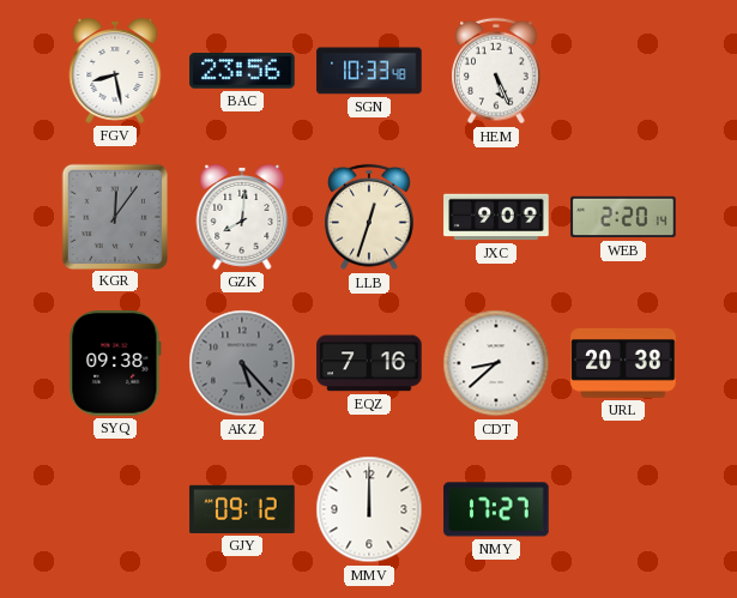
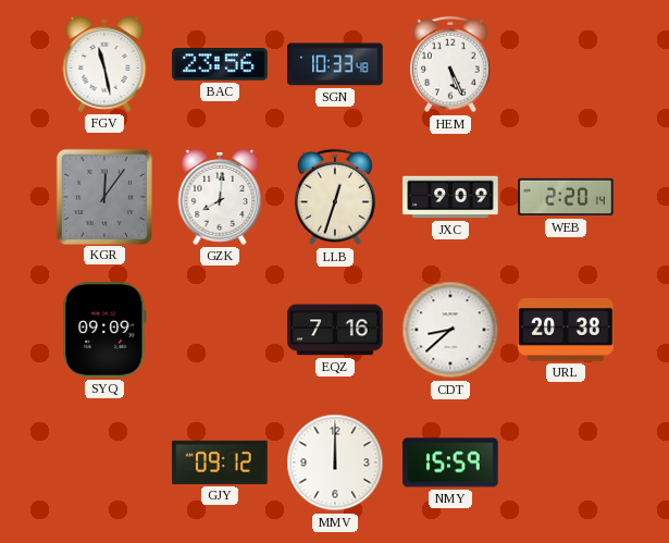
FGV: 8:28 -> 11:28 (104, 65)
SYQ: 09:38 -> 09:09 (104, 330)
AKZ: 5:23 -> none (242, 363)
NMY: 17:27 -> 15:59 (450, 462)
